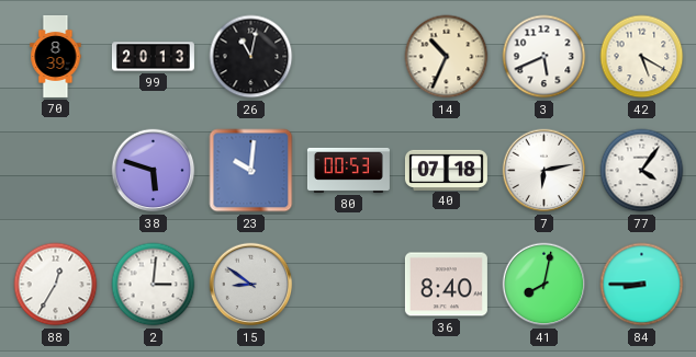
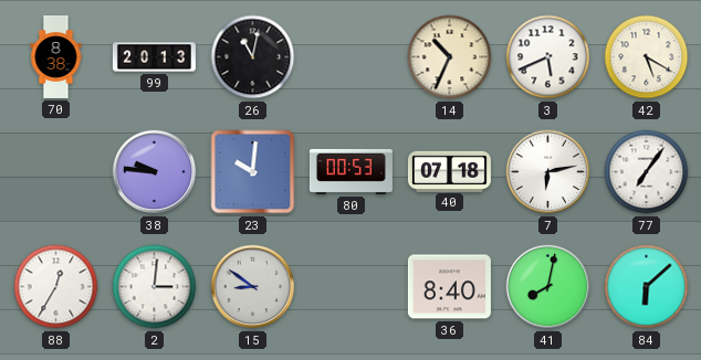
70: 8:39 -> 8:38 (56, 56)
38: 5:48 -> 9:46 (155, 172)
77: 4:06 -> 7:06 (647, 172)
84: 8:45 -> 6:08 (647, 287)
